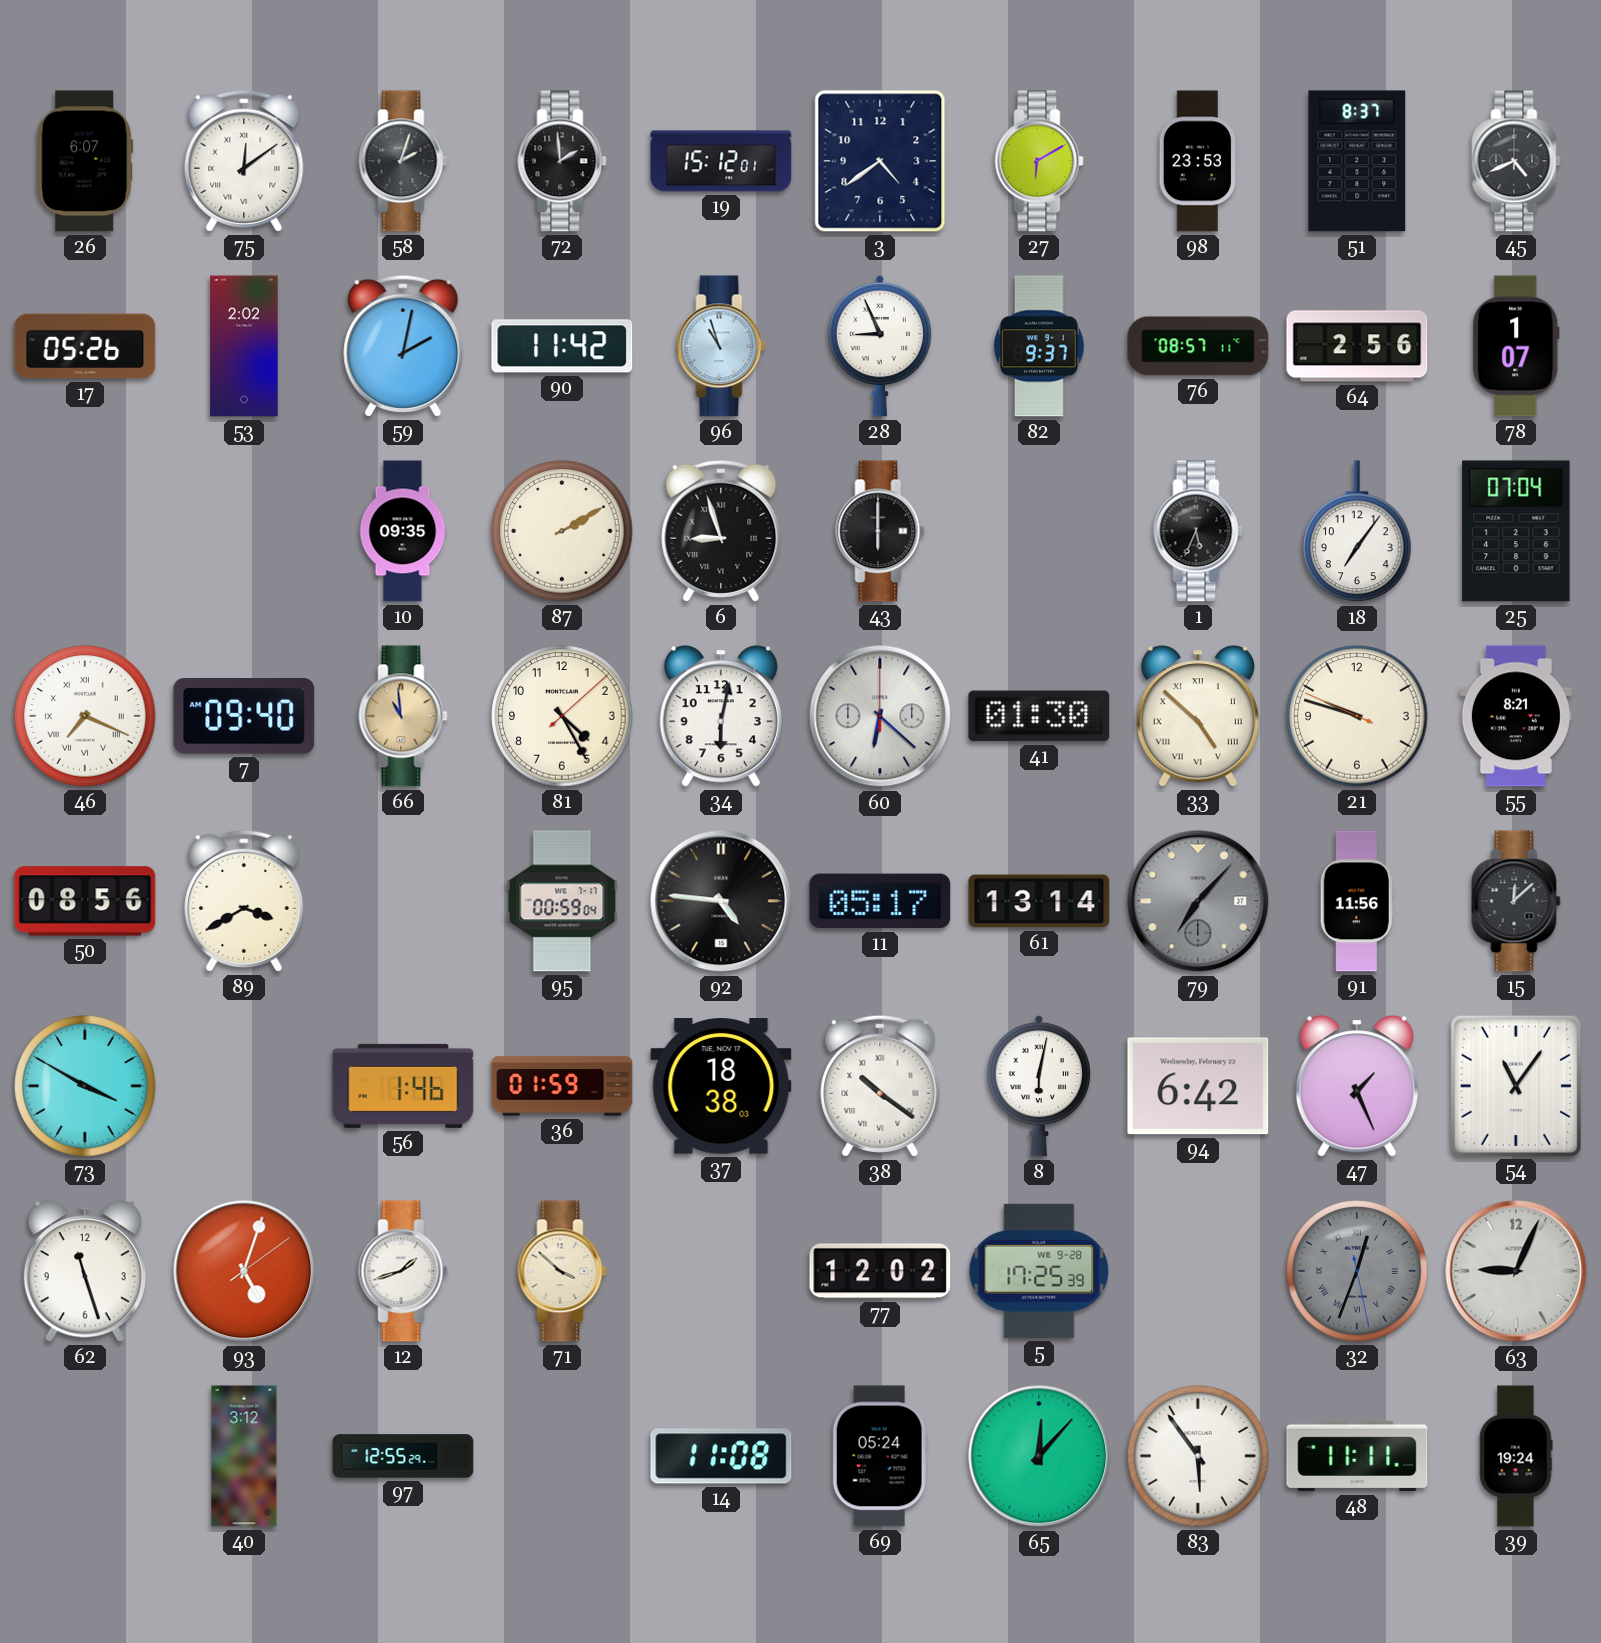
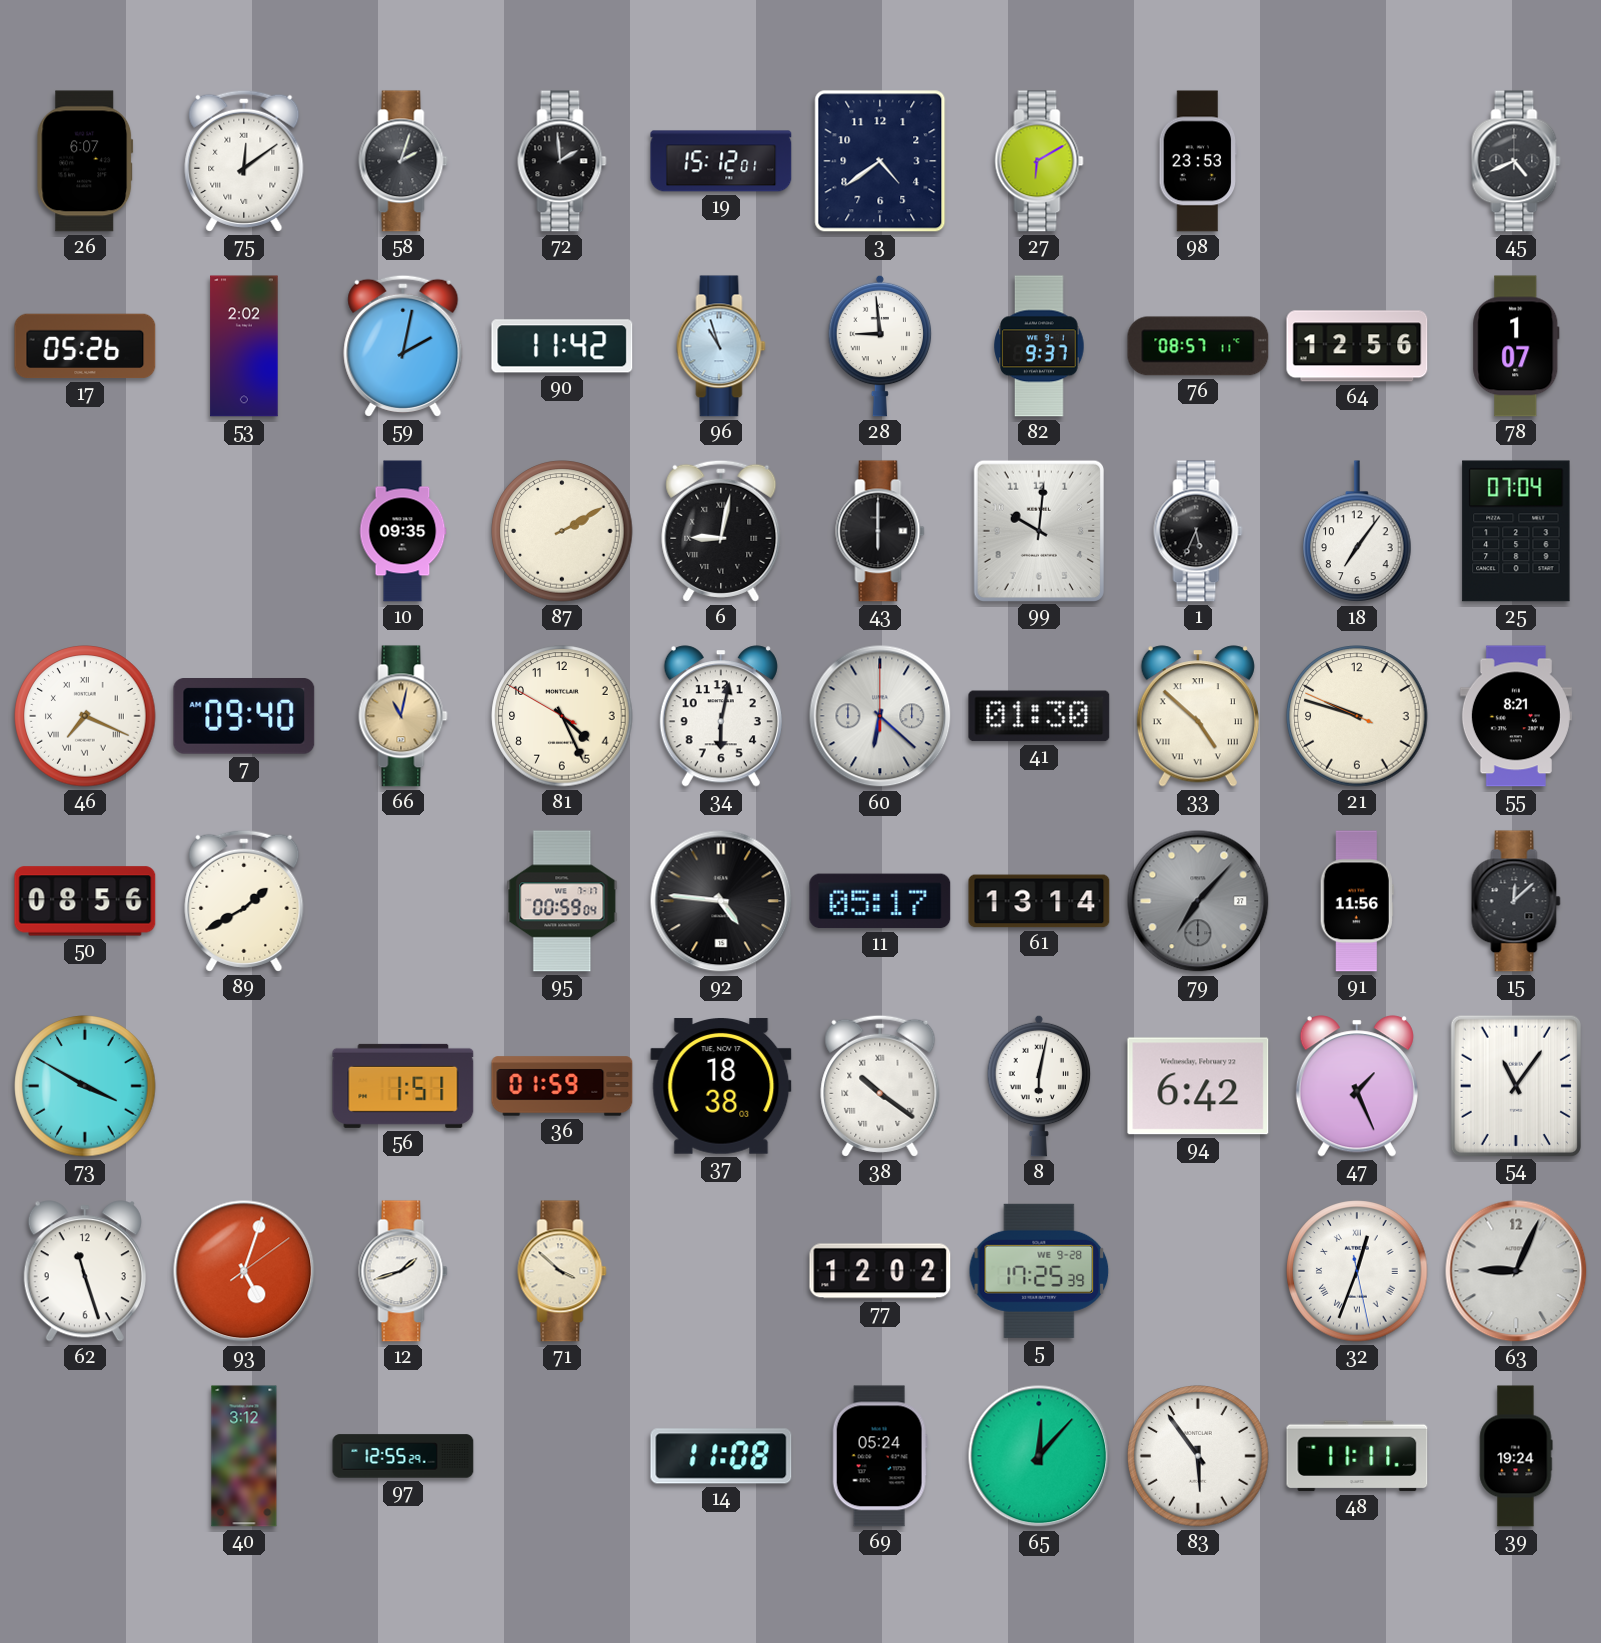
51: 8:37 -> none (1357, 161)
28: 8:56 -> 8:59 (880, 346)
64: 2:56 -> 12:56 (1357, 346)
6: 8:57 -> 9:02 (721, 531)
99: none -> 10:01 (1039, 530)
66: 10:59 -> 11:02 (403, 716)
81: 4:25:08 -> 4:25:50 (562, 716)
89: 3:40 -> 1:40 (244, 901)
56: 1:46 -> 1:51 (403, 1086)
32 dial: grey -> white (1357, 1271)
